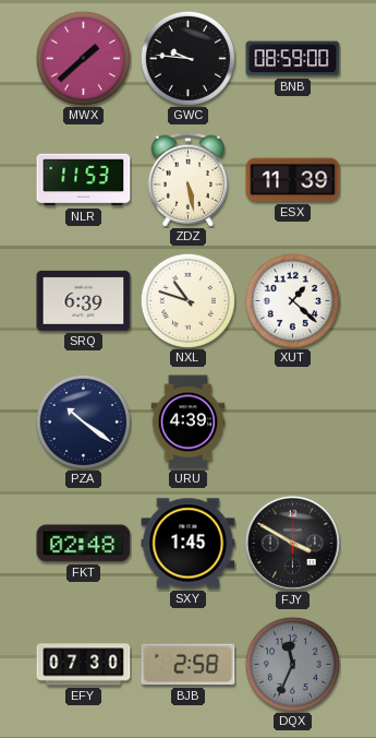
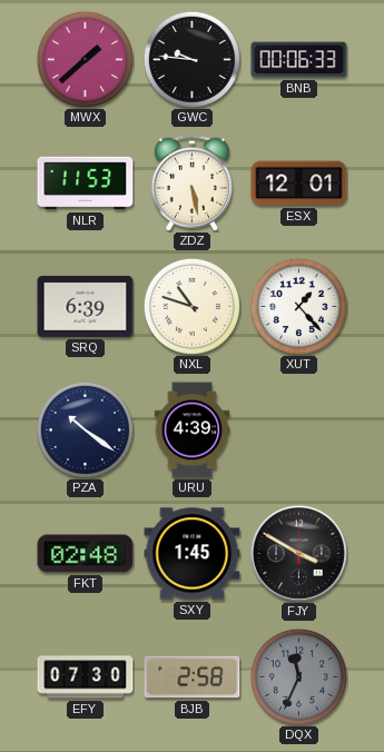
BNB: 08:59 -> 00:06 (299, 60)
ESX: 11:39 -> 12:01 (299, 184)
XUT: 1:22 -> 1:23 (298, 306)
